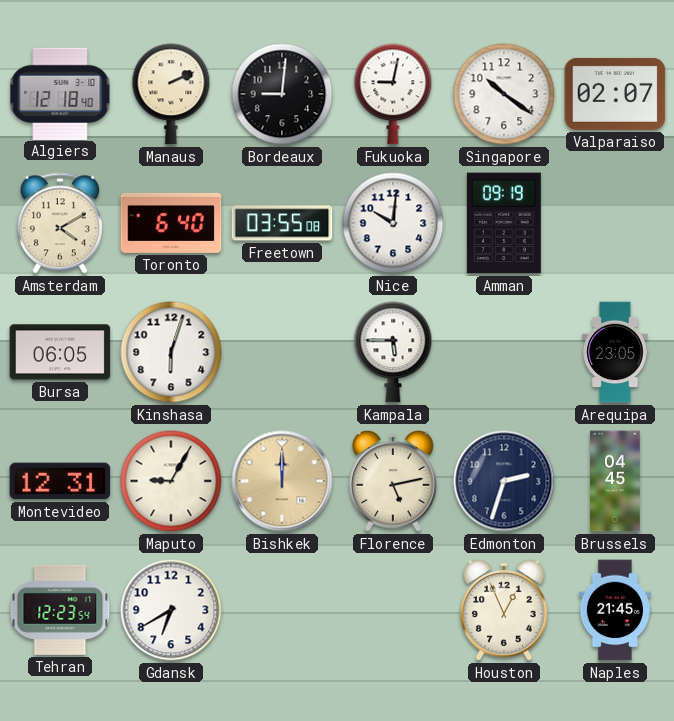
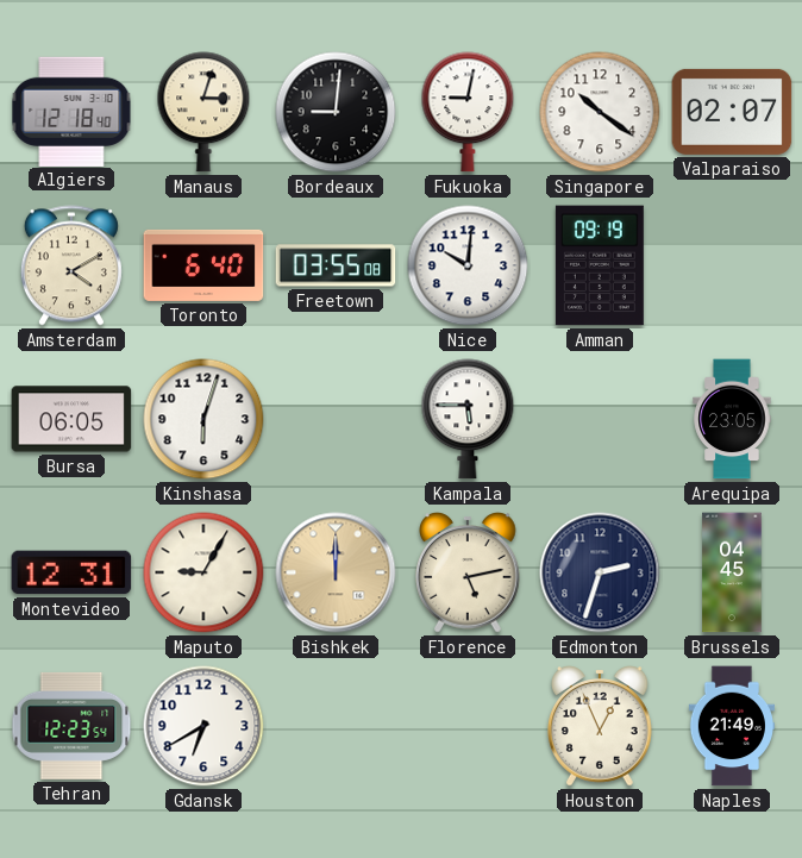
Manaus: 2:11 -> 3:03 (203, 112)
Naples: 21:45 -> 21:49 (731, 726)
